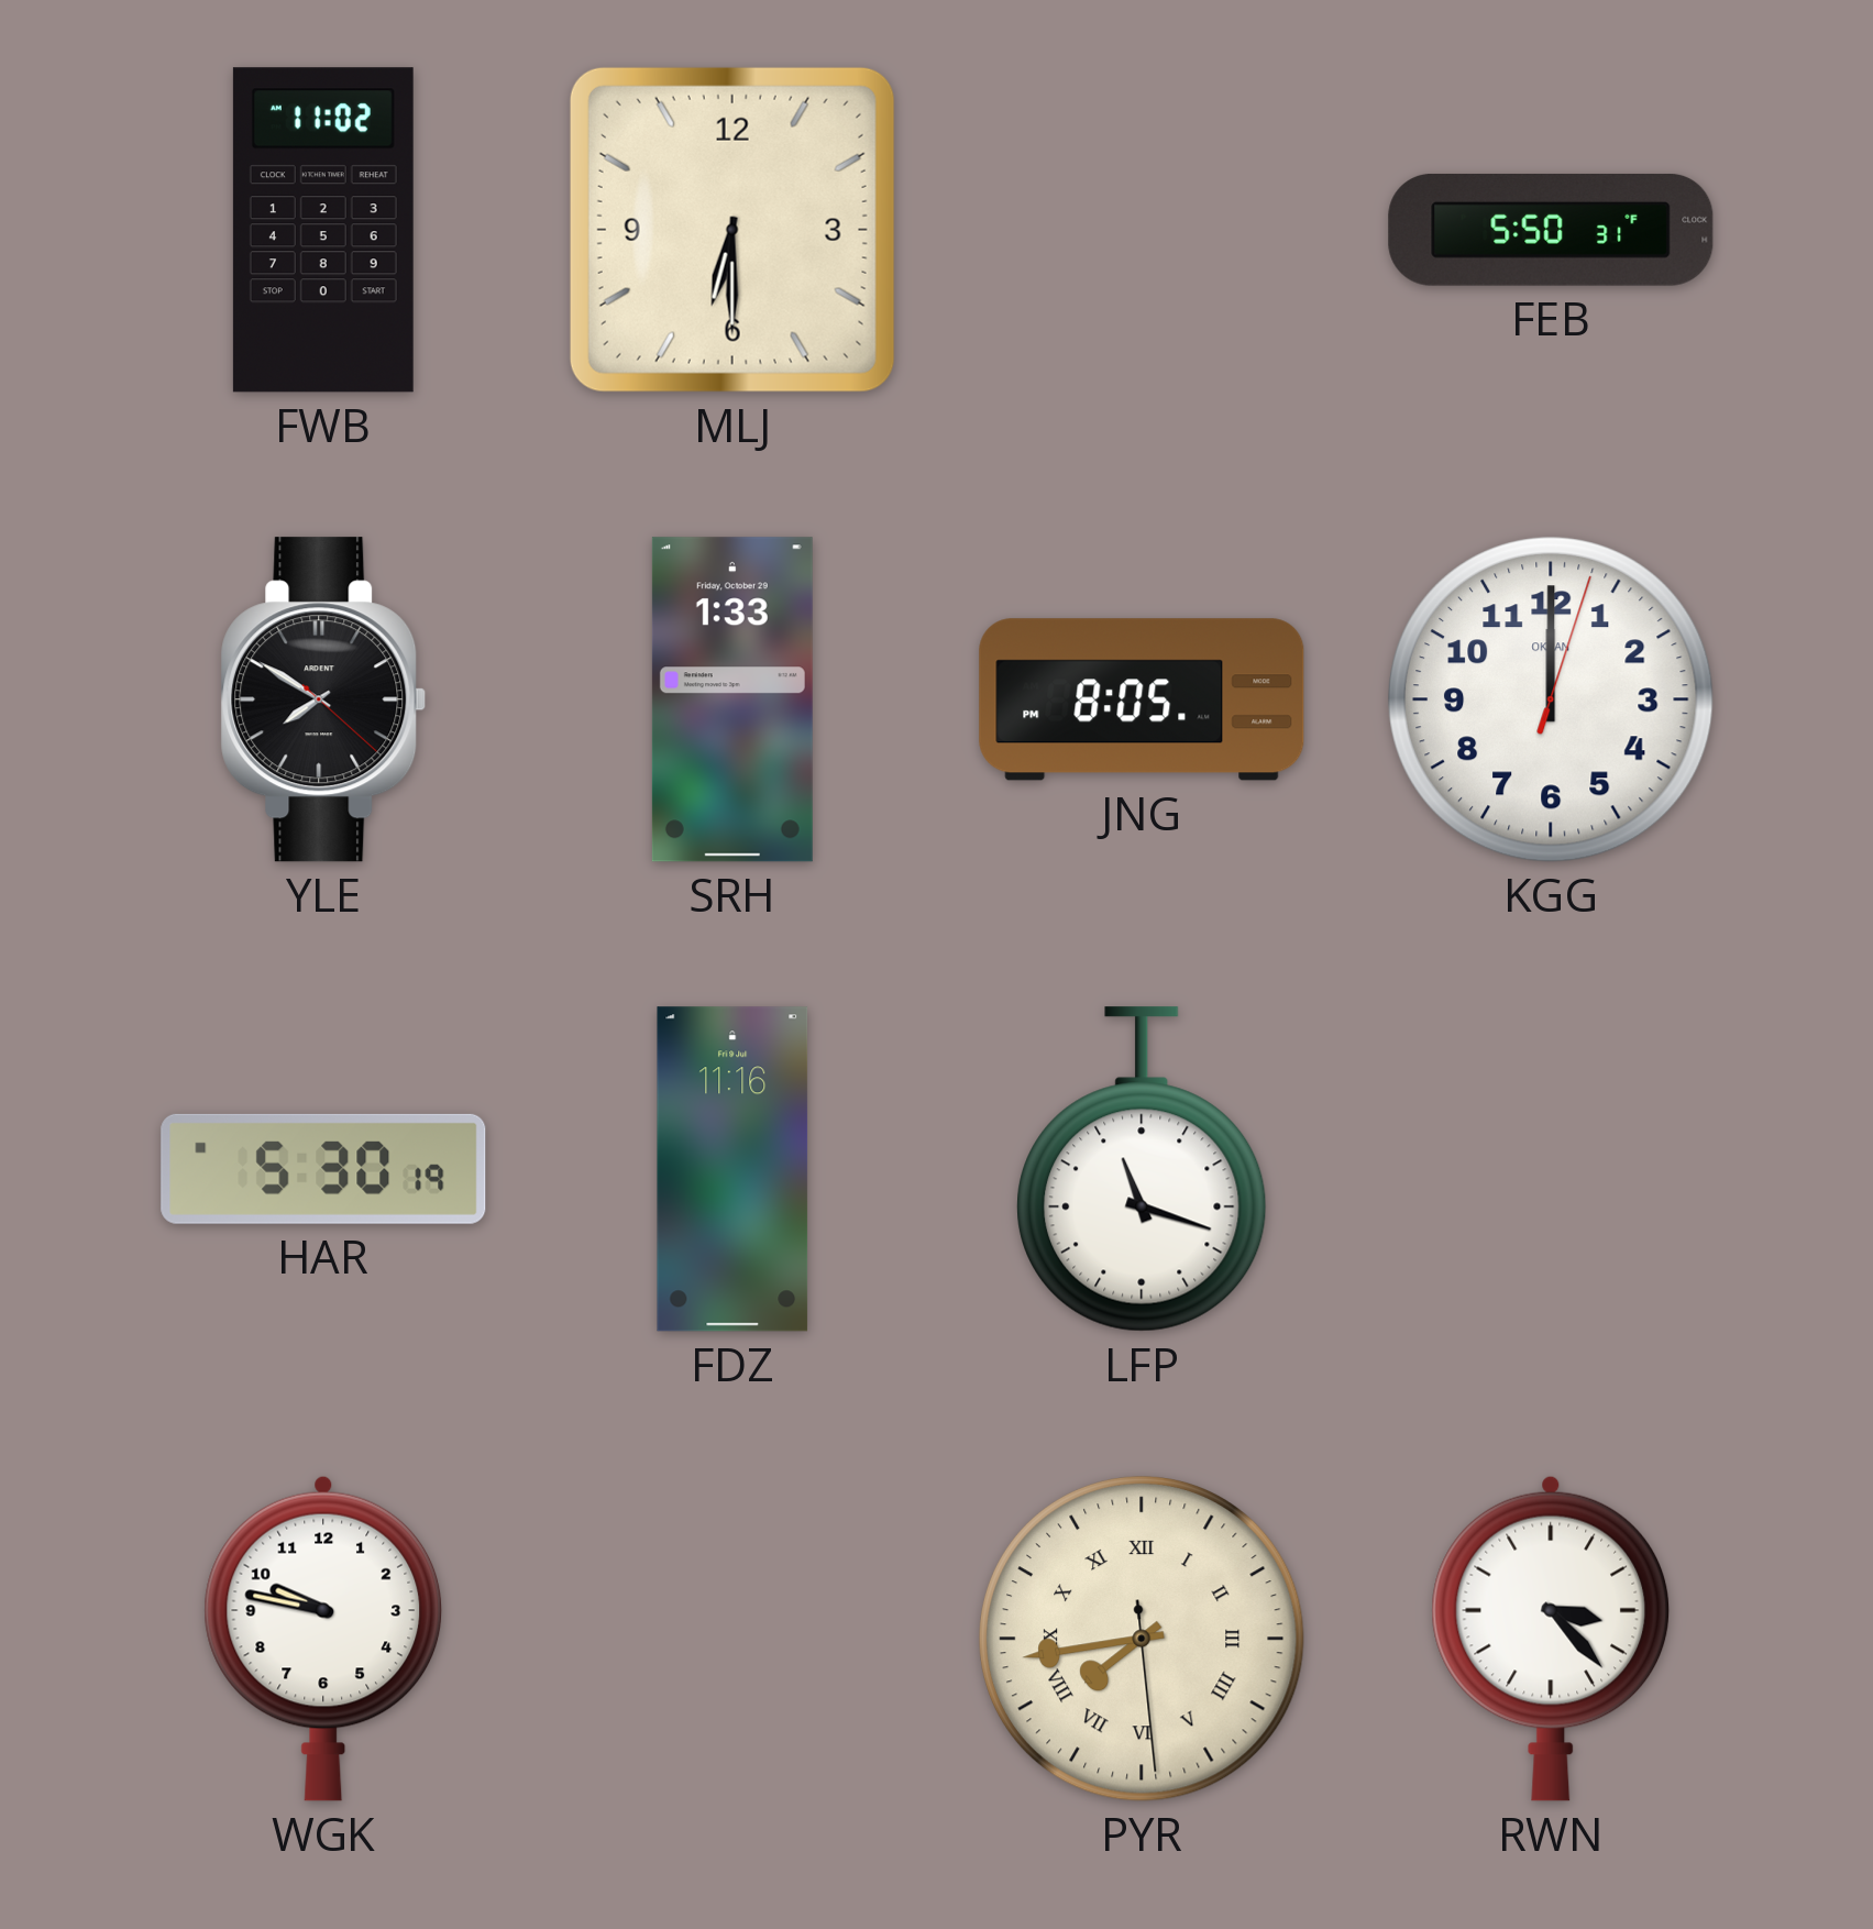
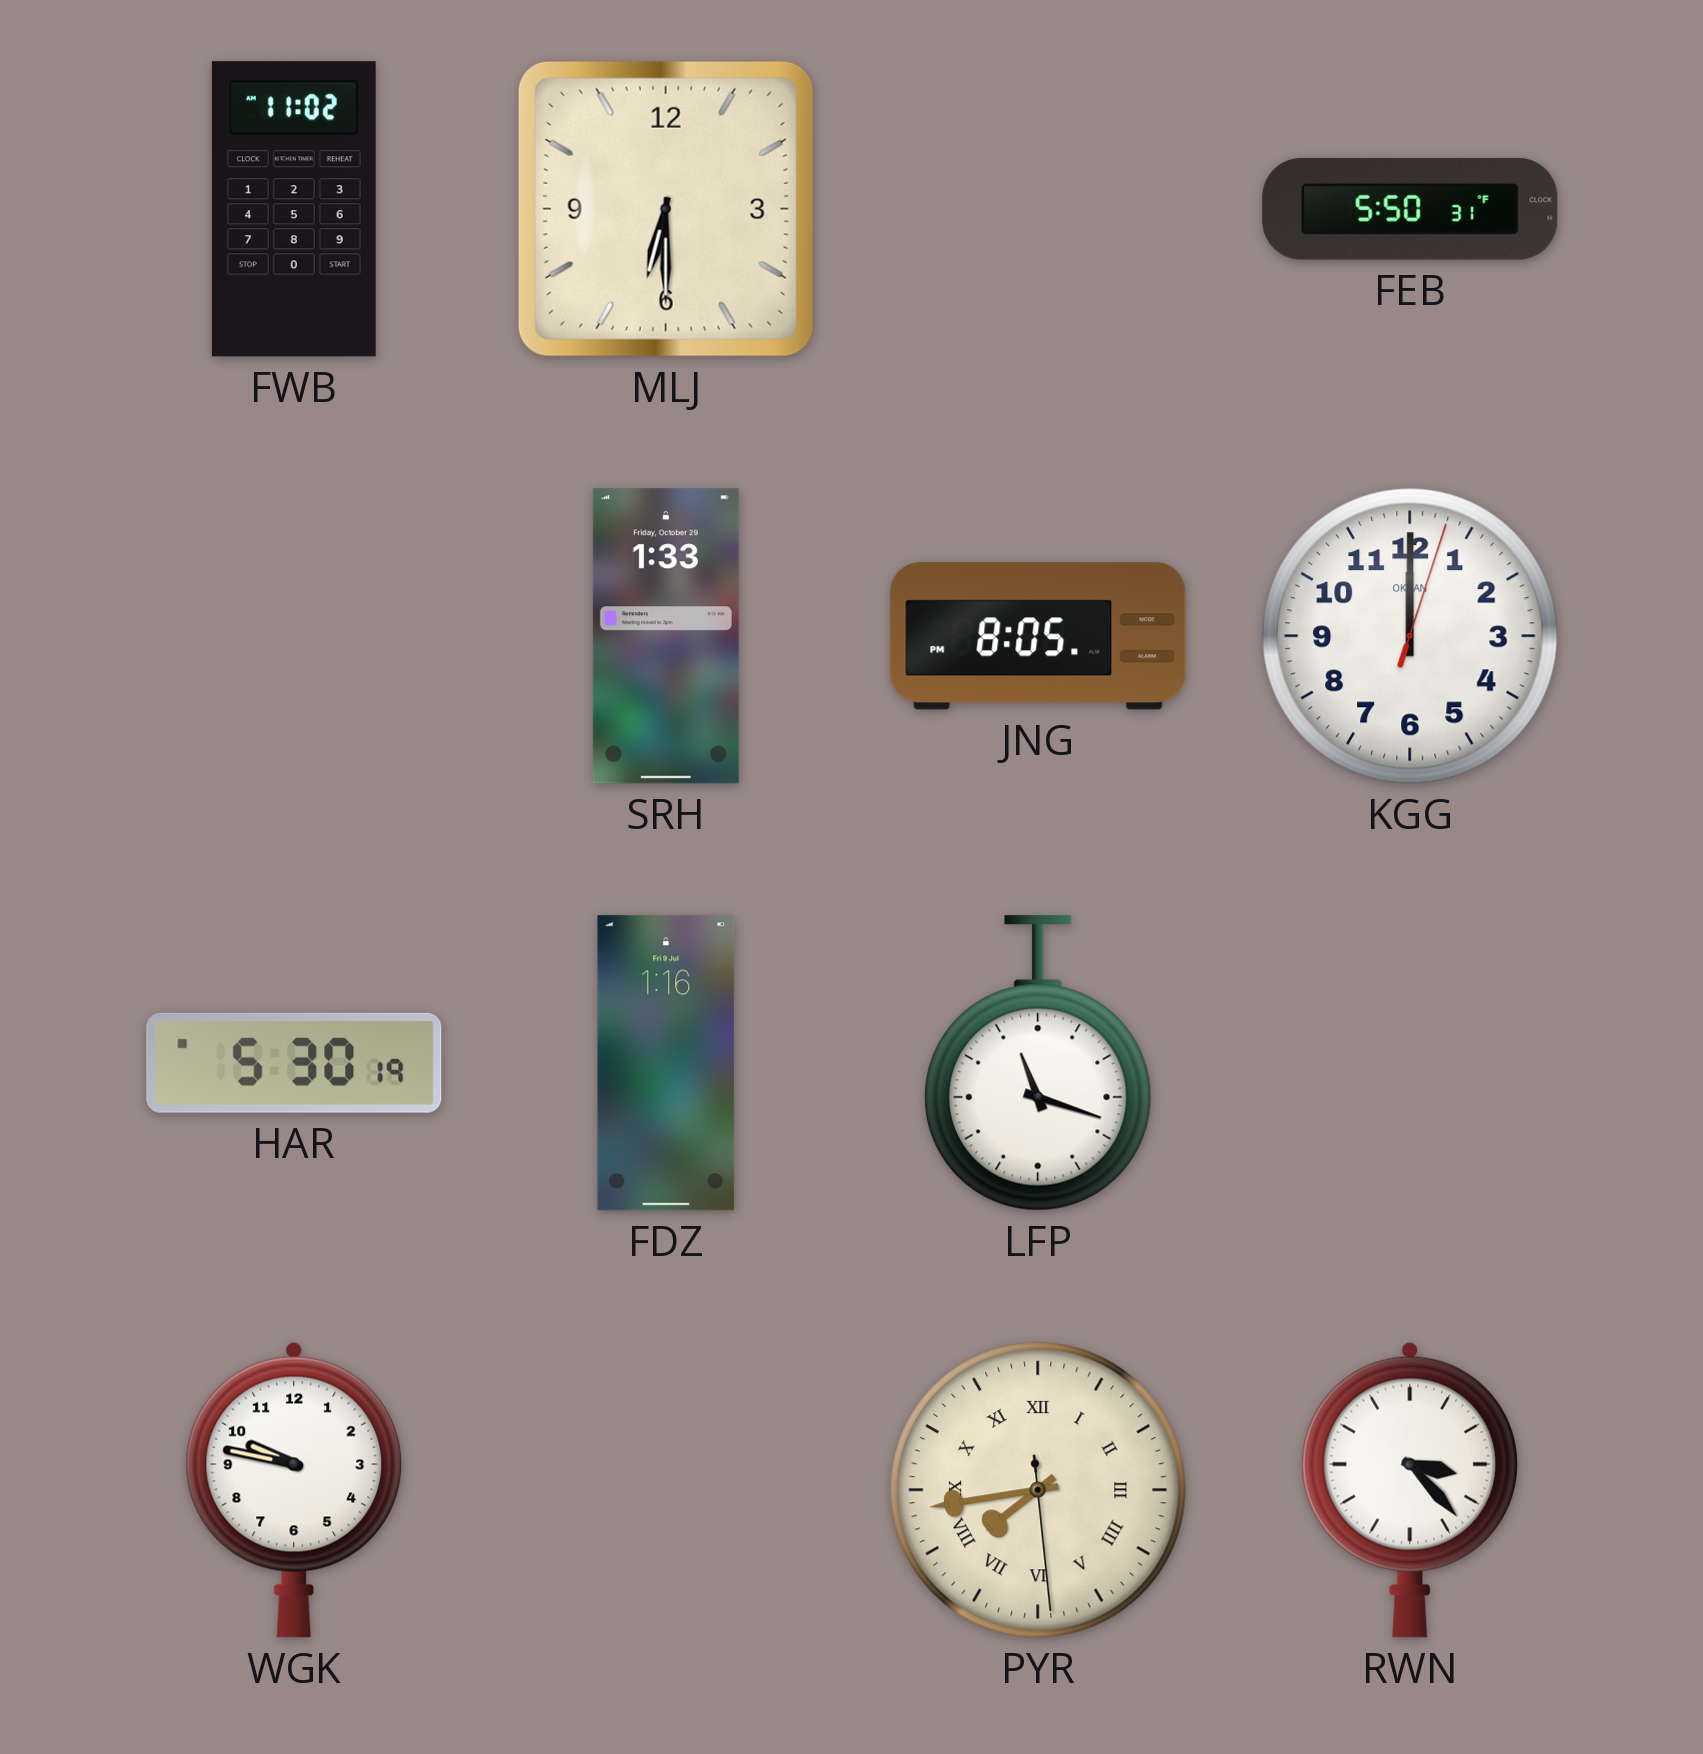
YLE: 7:50 -> none (323, 699)
FDZ: 11:16 -> 1:16 (666, 1063)
